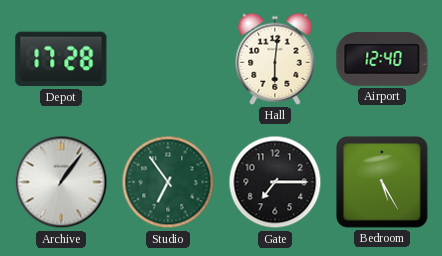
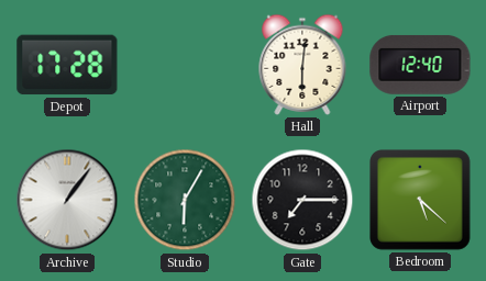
Studio: 6:54 -> 6:05 (185, 200)
Bedroom: 5:25 -> 5:22 (421, 201)
